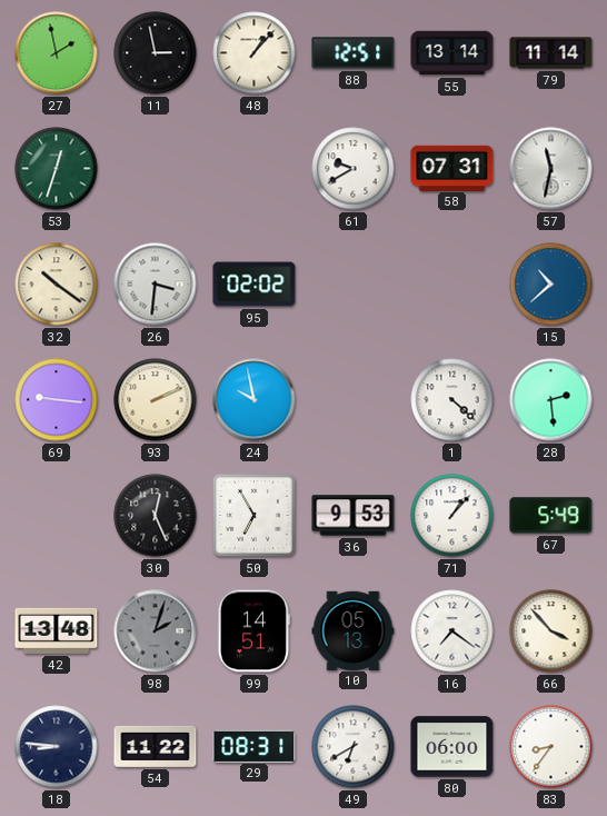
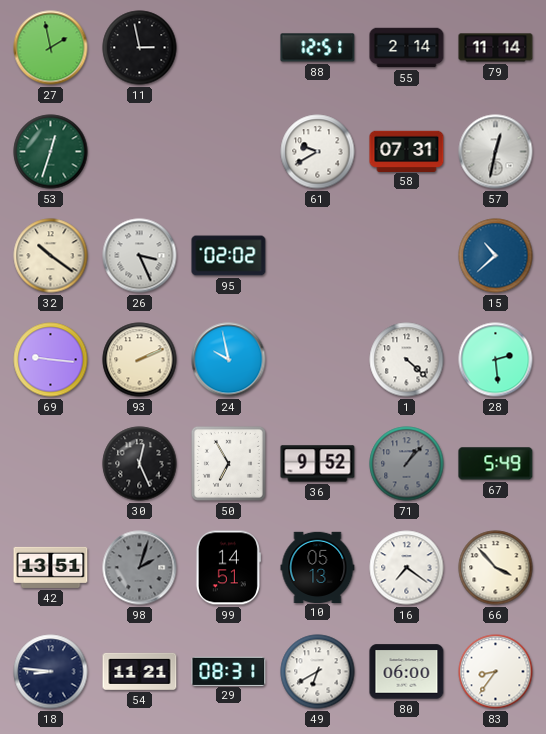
48: 1:07 -> none (255, 53)
55: 13:14 -> 2:14 (407, 48)
57: 11:32 -> 12:32 (496, 152)
26: 3:31 -> 3:26 (140, 256)
36: 9:53 -> 9:52 (318, 464)
71 dial: white -> grey (407, 464)
42: 13:48 -> 13:51 (51, 567)
54: 11:22 -> 11:21 (140, 671)
